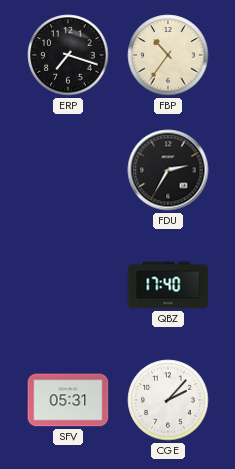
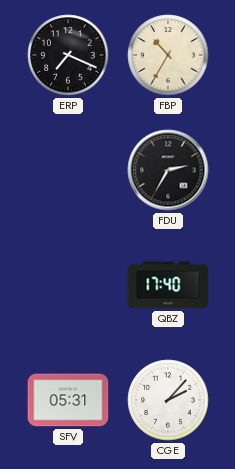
ERP: 7:18 -> 7:19 (68, 55)
FBP: 10:36 -> 10:35 (168, 55)
